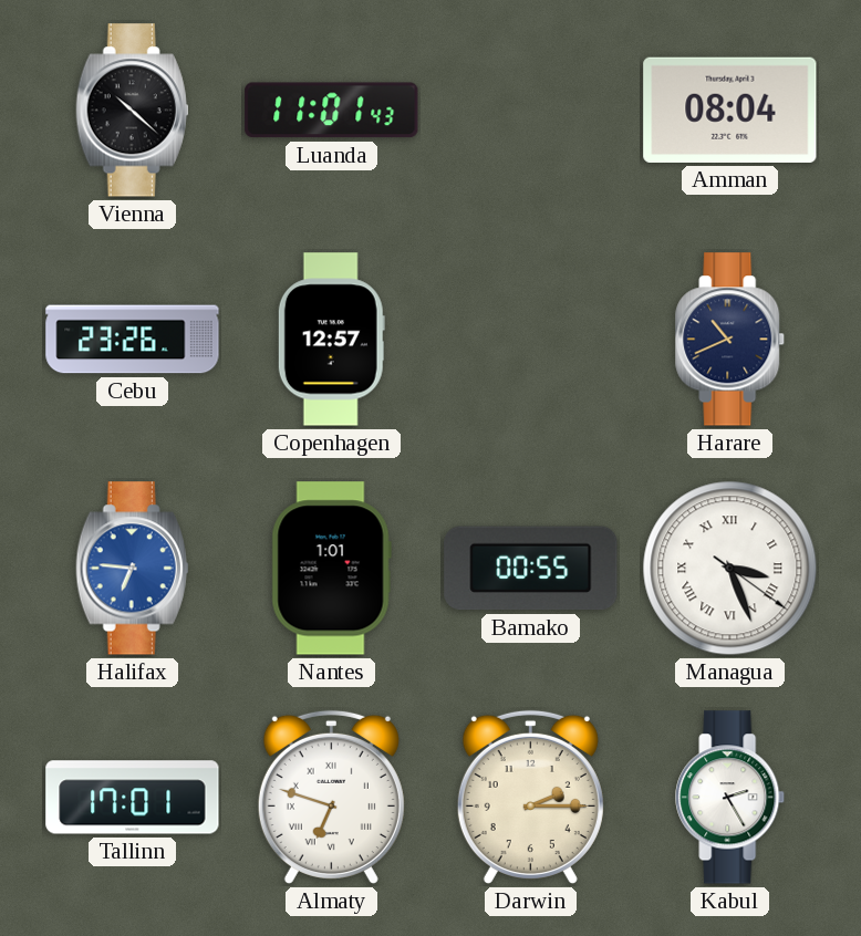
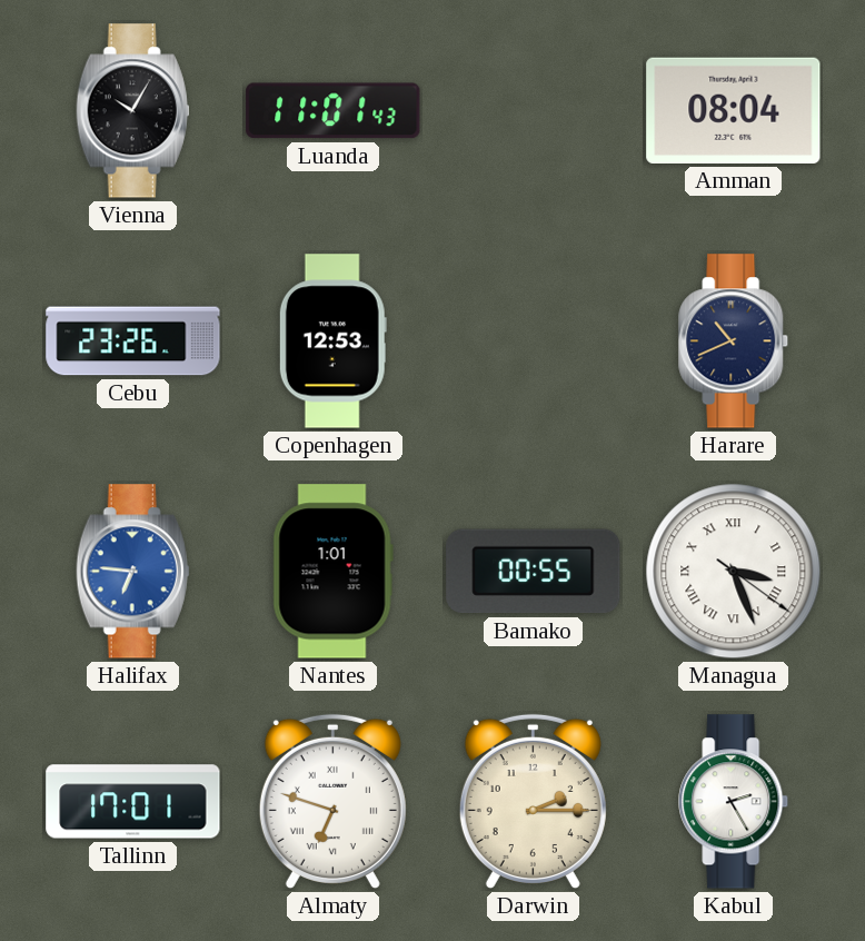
Vienna: 10:22 -> 10:05 (133, 111)
Copenhagen: 12:57 -> 12:53 (332, 341)
